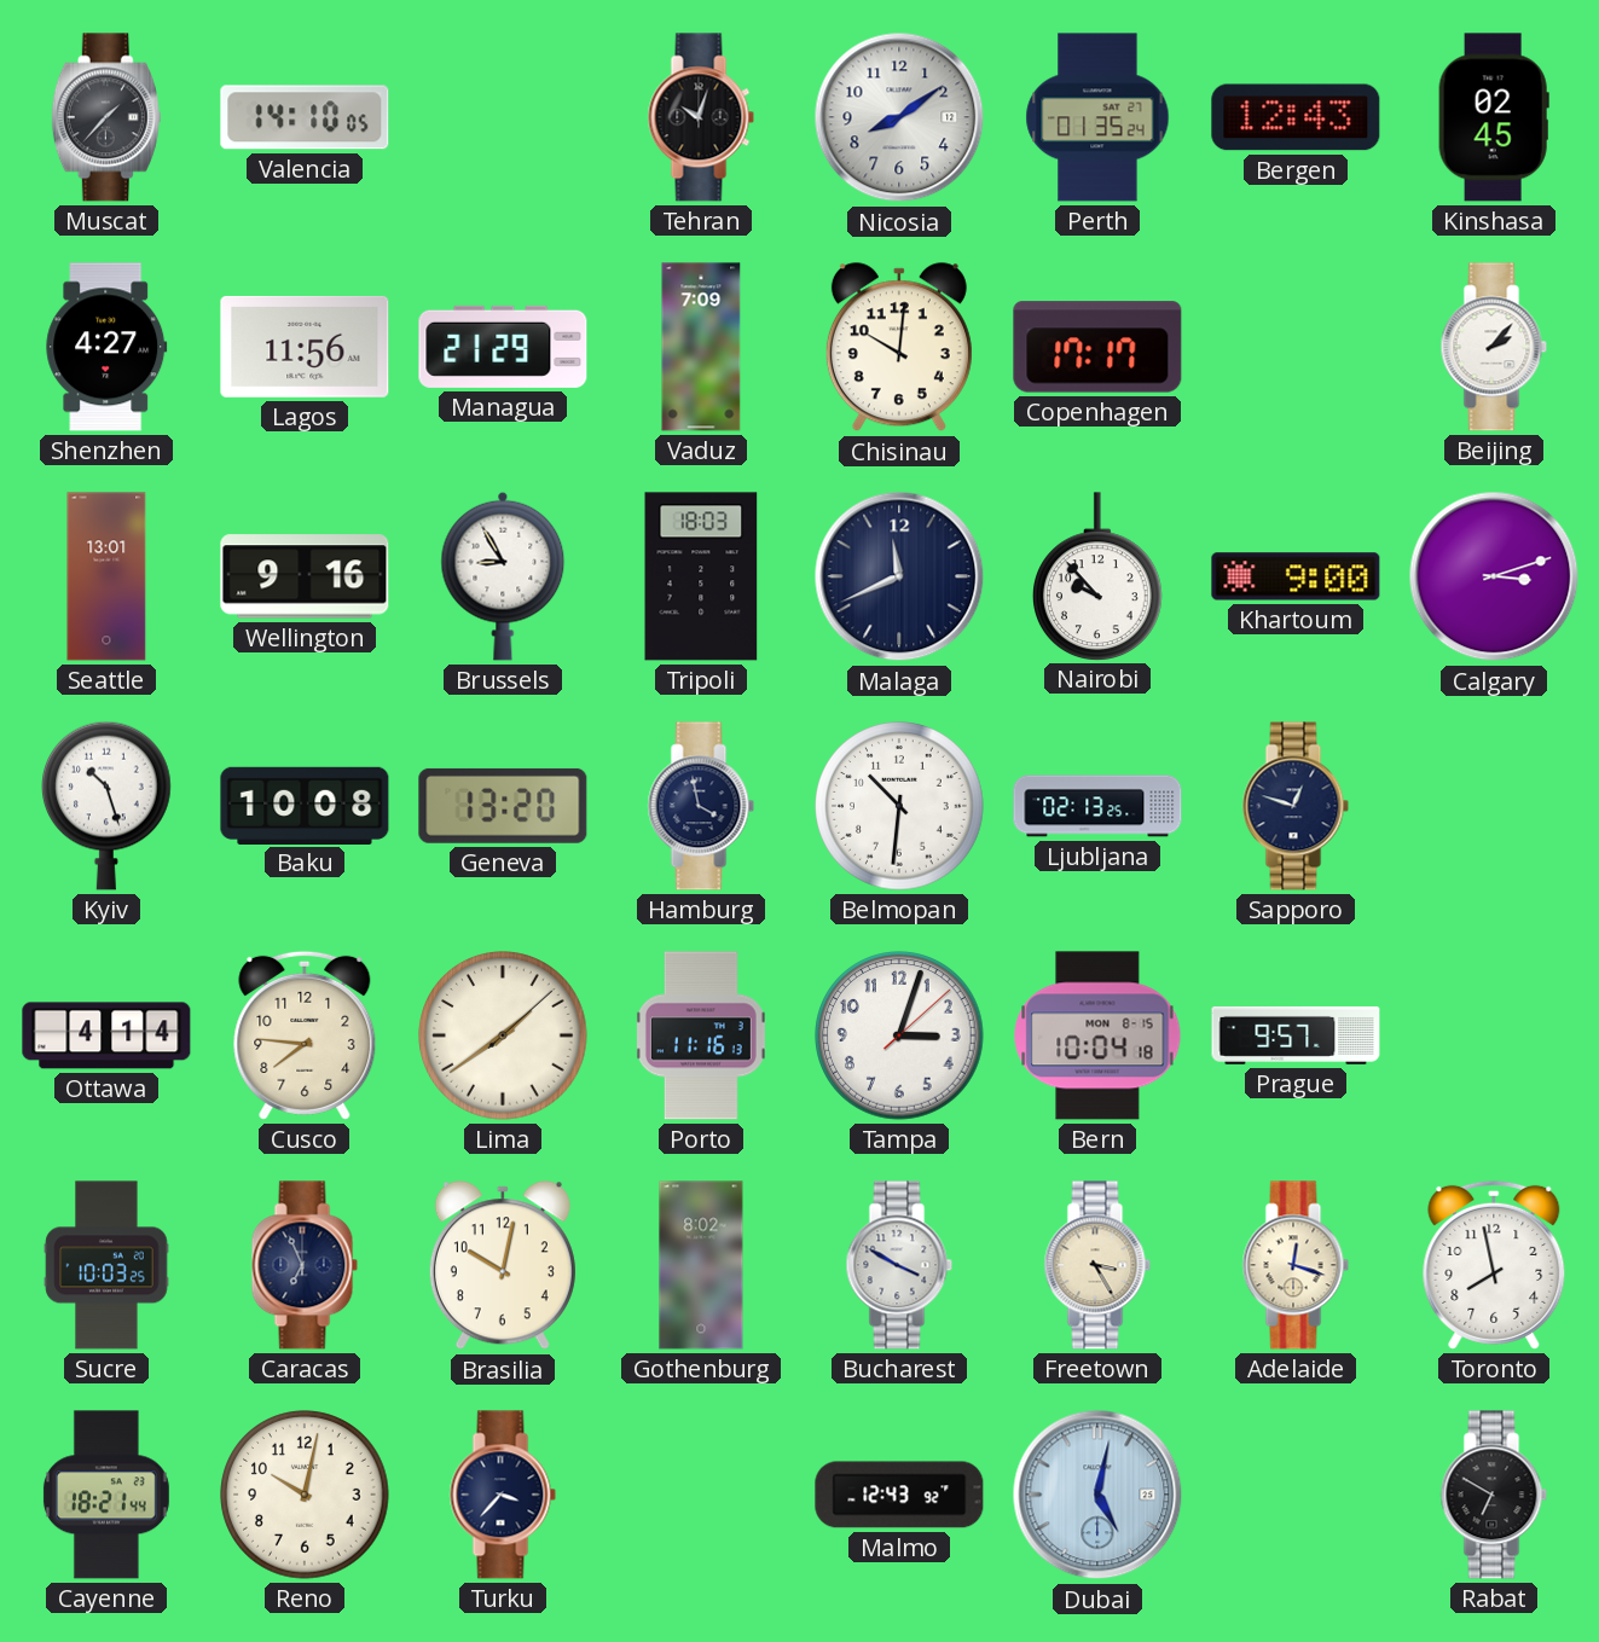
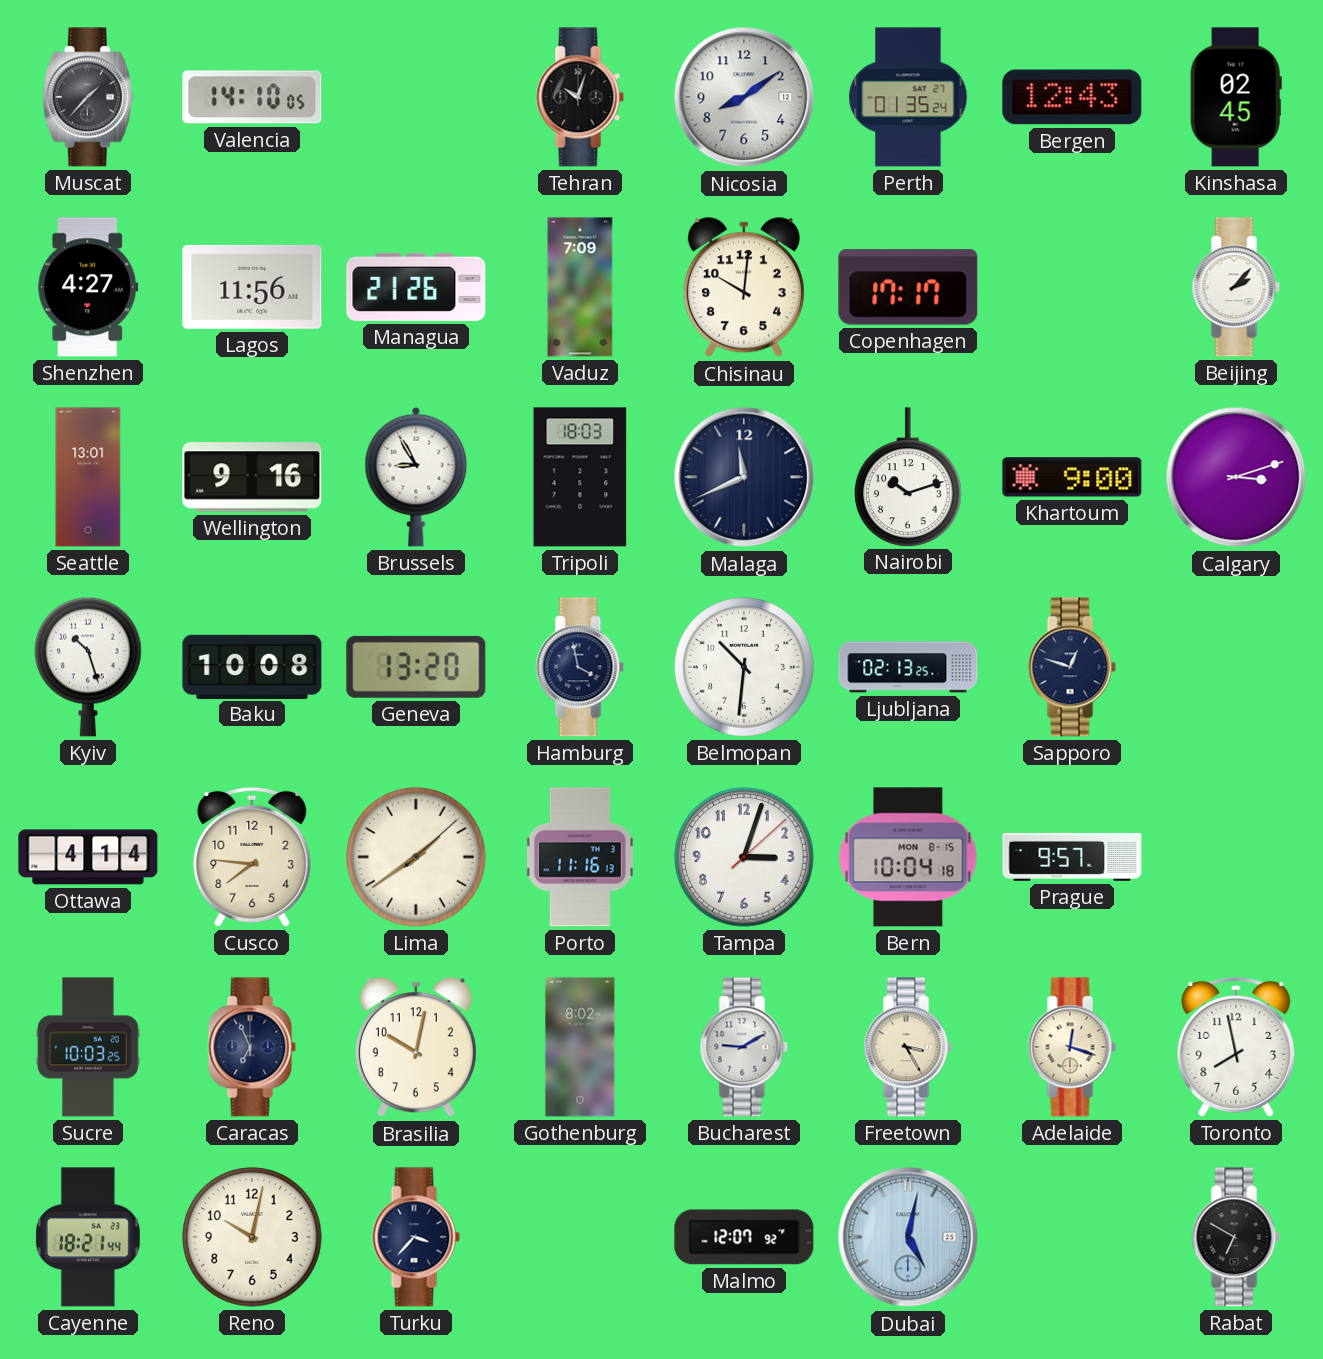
Managua: 21:29 -> 21:26 (416, 287)
Nairobi: 9:53 -> 10:12 (909, 477)
Bucharest: 3:50 -> 9:10 (744, 1047)
Malmo: 12:43 -> 12:07 (744, 1237)
